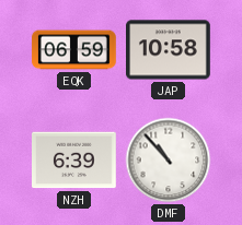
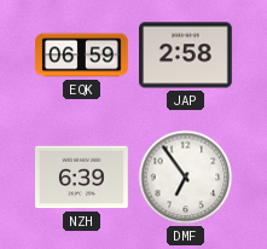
JAP: 10:58 -> 2:58 (186, 56)
DMF: 10:53 -> 6:54 (186, 178)
